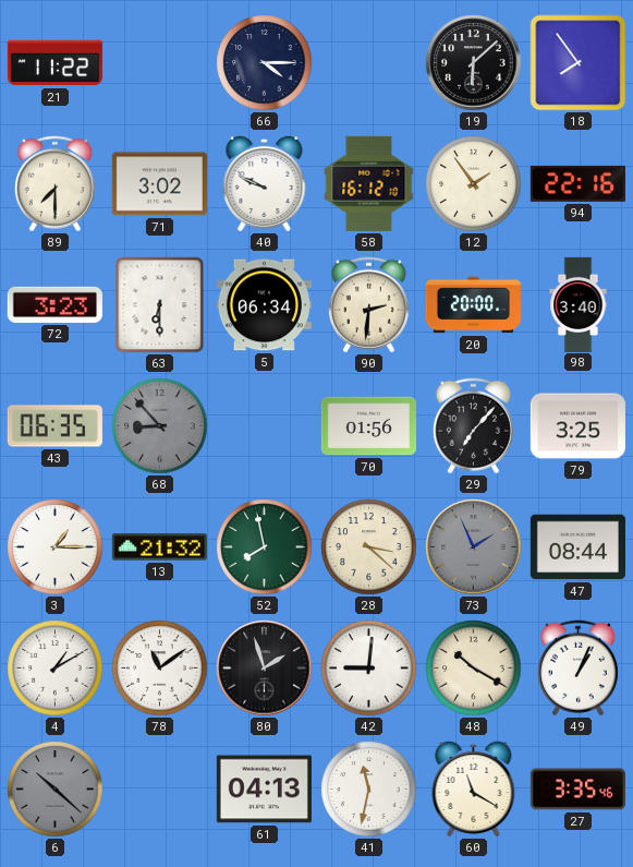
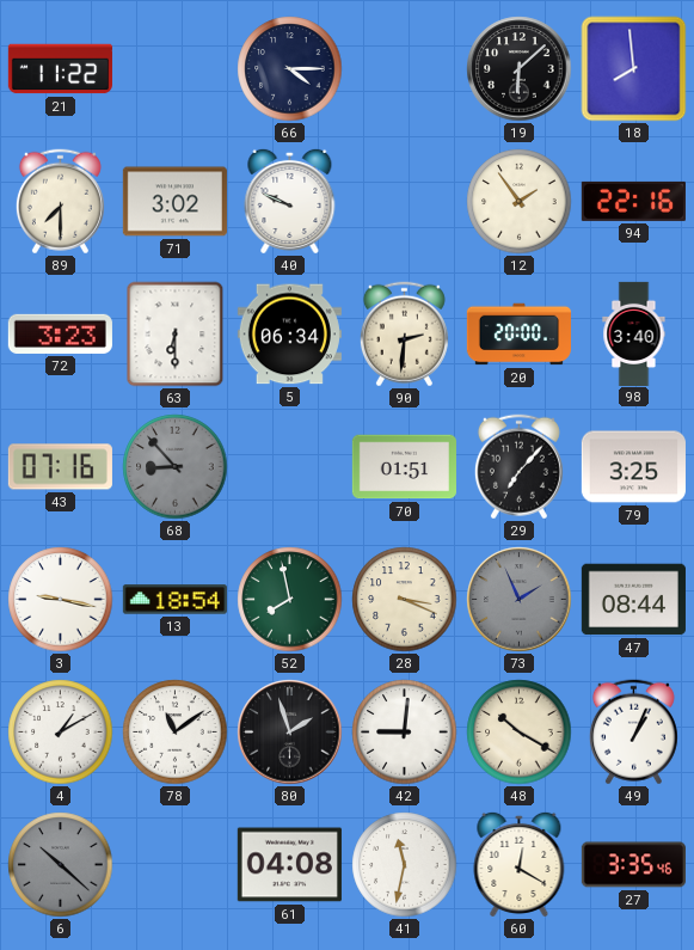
18: 7:54 -> 7:59 (634, 69)
58: 16:12 -> none (369, 183)
43: 06:35 -> 07:16 (60, 467)
70: 01:56 -> 01:51 (404, 467)
3: 1:15 -> 9:17 (61, 600)
13: 21:32 -> 18:54 (174, 600)
28: 3:22 -> 3:19 (405, 600)
61: 04:13 -> 04:08 (289, 865)
60: 11:20 -> 12:20 (520, 864)
